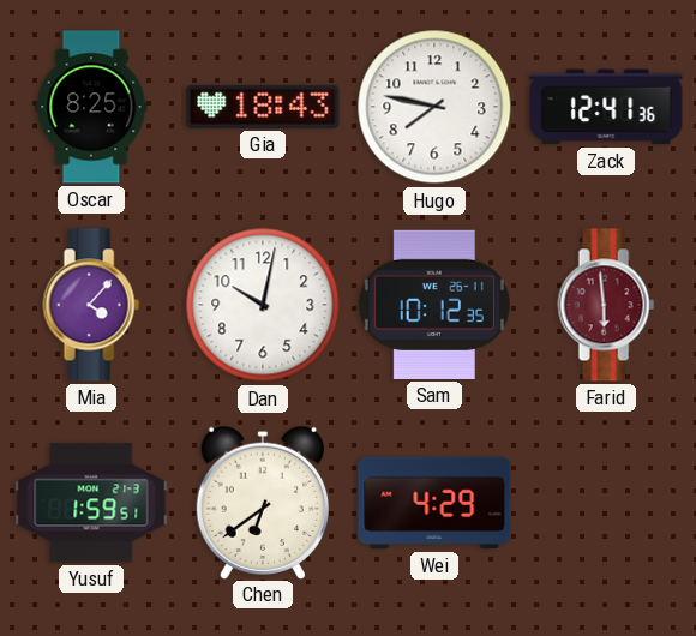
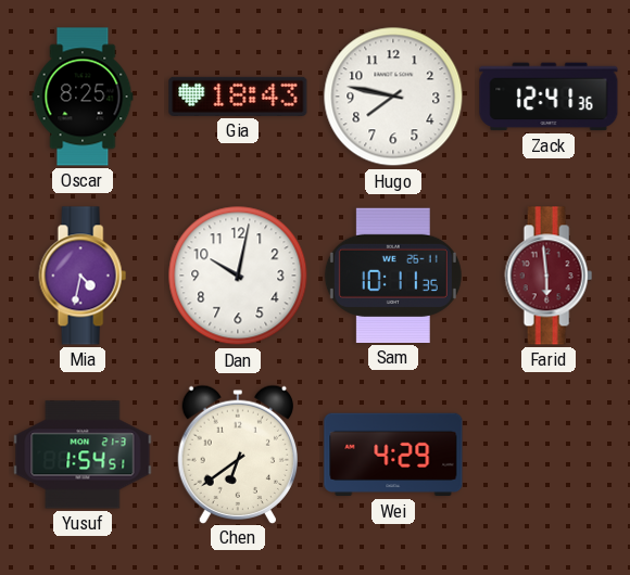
Mia: 4:07 -> 4:32 (83, 276)
Sam: 10:12 -> 10:11 (393, 276)
Yusuf: 1:59 -> 1:54 (83, 455)
